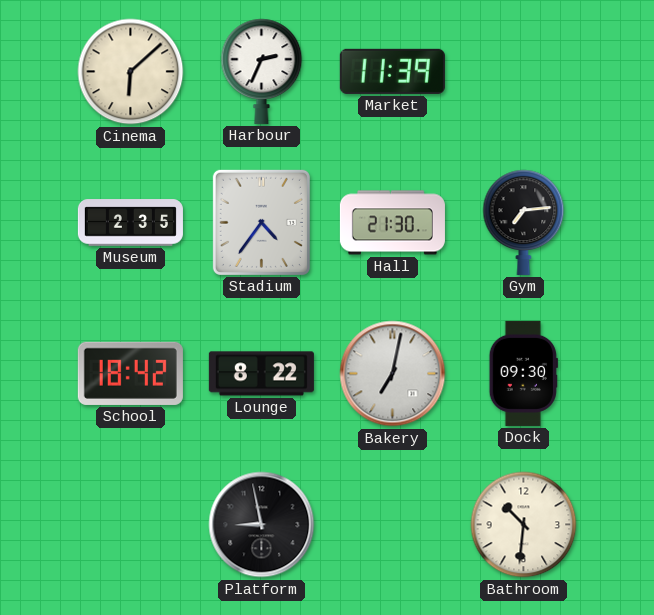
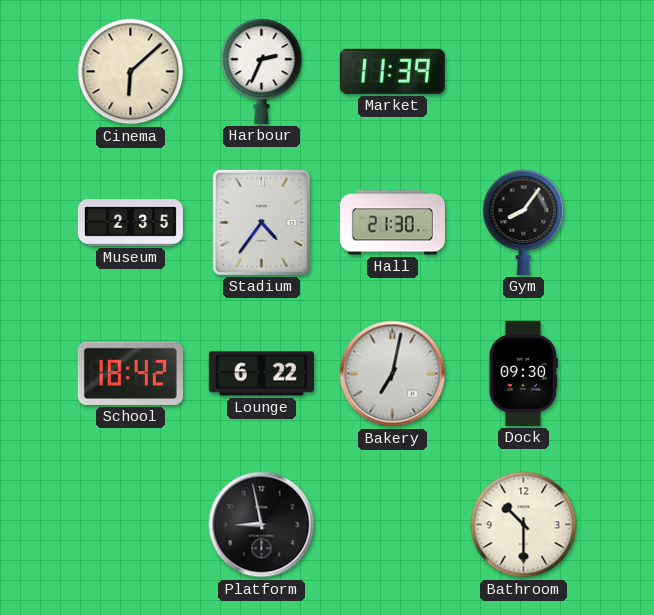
Gym: 7:14 -> 8:06 (524, 222)
Lounge: 8:22 -> 6:22 (261, 374)
Bathroom: 10:31 -> 10:30 (524, 525)
